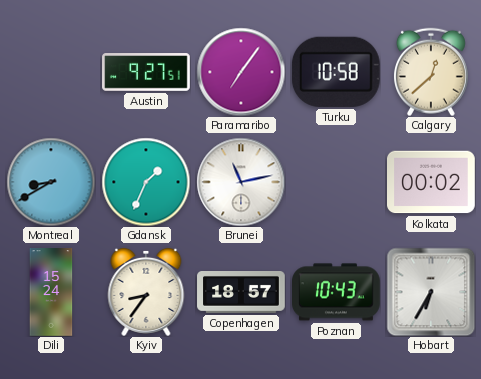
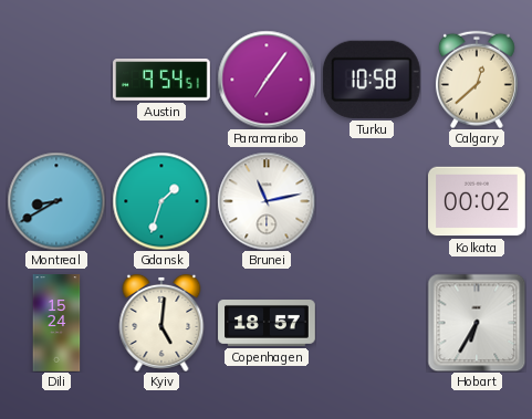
Austin: 9:27 -> 9:54 (161, 80)
Gdansk: 1:34 -> 1:33 (161, 201)
Kyiv: 8:36 -> 5:01 (161, 323)
Poznan: 10:43 -> none (337, 292)
